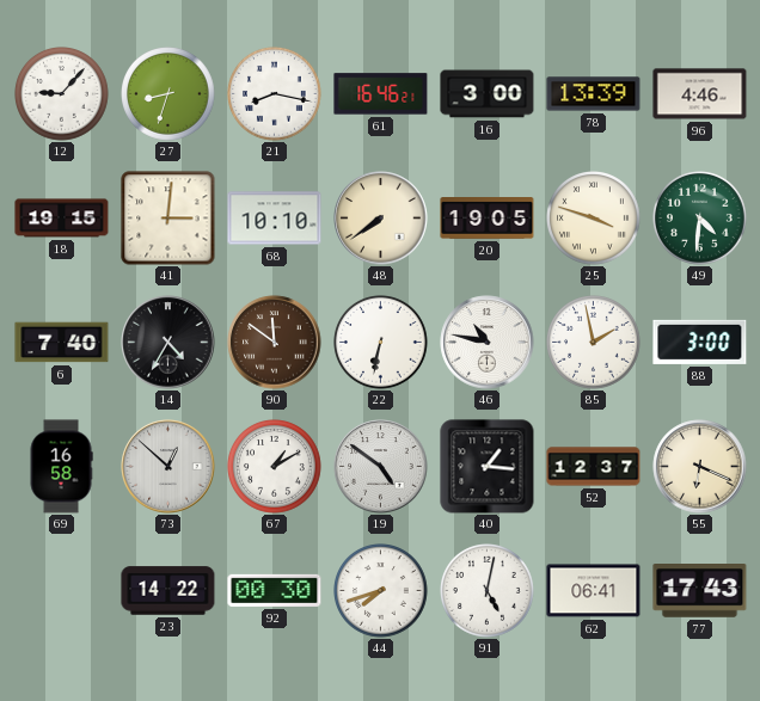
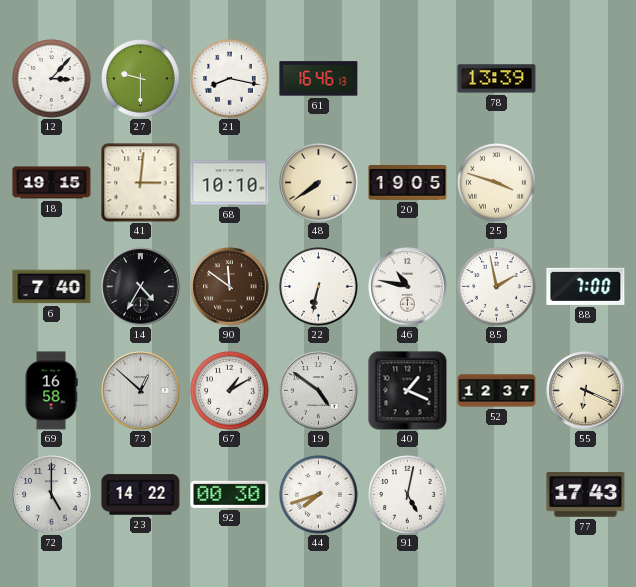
12: 9:07 -> 3:07 (52, 79)
27: 8:33 -> 9:30 (141, 79)
61: 16:46:21 -> 16:46:13 (319, 79)
16: 3:00 -> none (488, 94)
96: 4:46 -> none (700, 94)
49: 4:31 -> none (700, 219)
88: 3:00 -> 7:00 (586, 286)
40: 1:16 -> 1:19 (408, 391)
72: none -> 5:00 (52, 495)
62: 06:41 -> none (594, 591)
